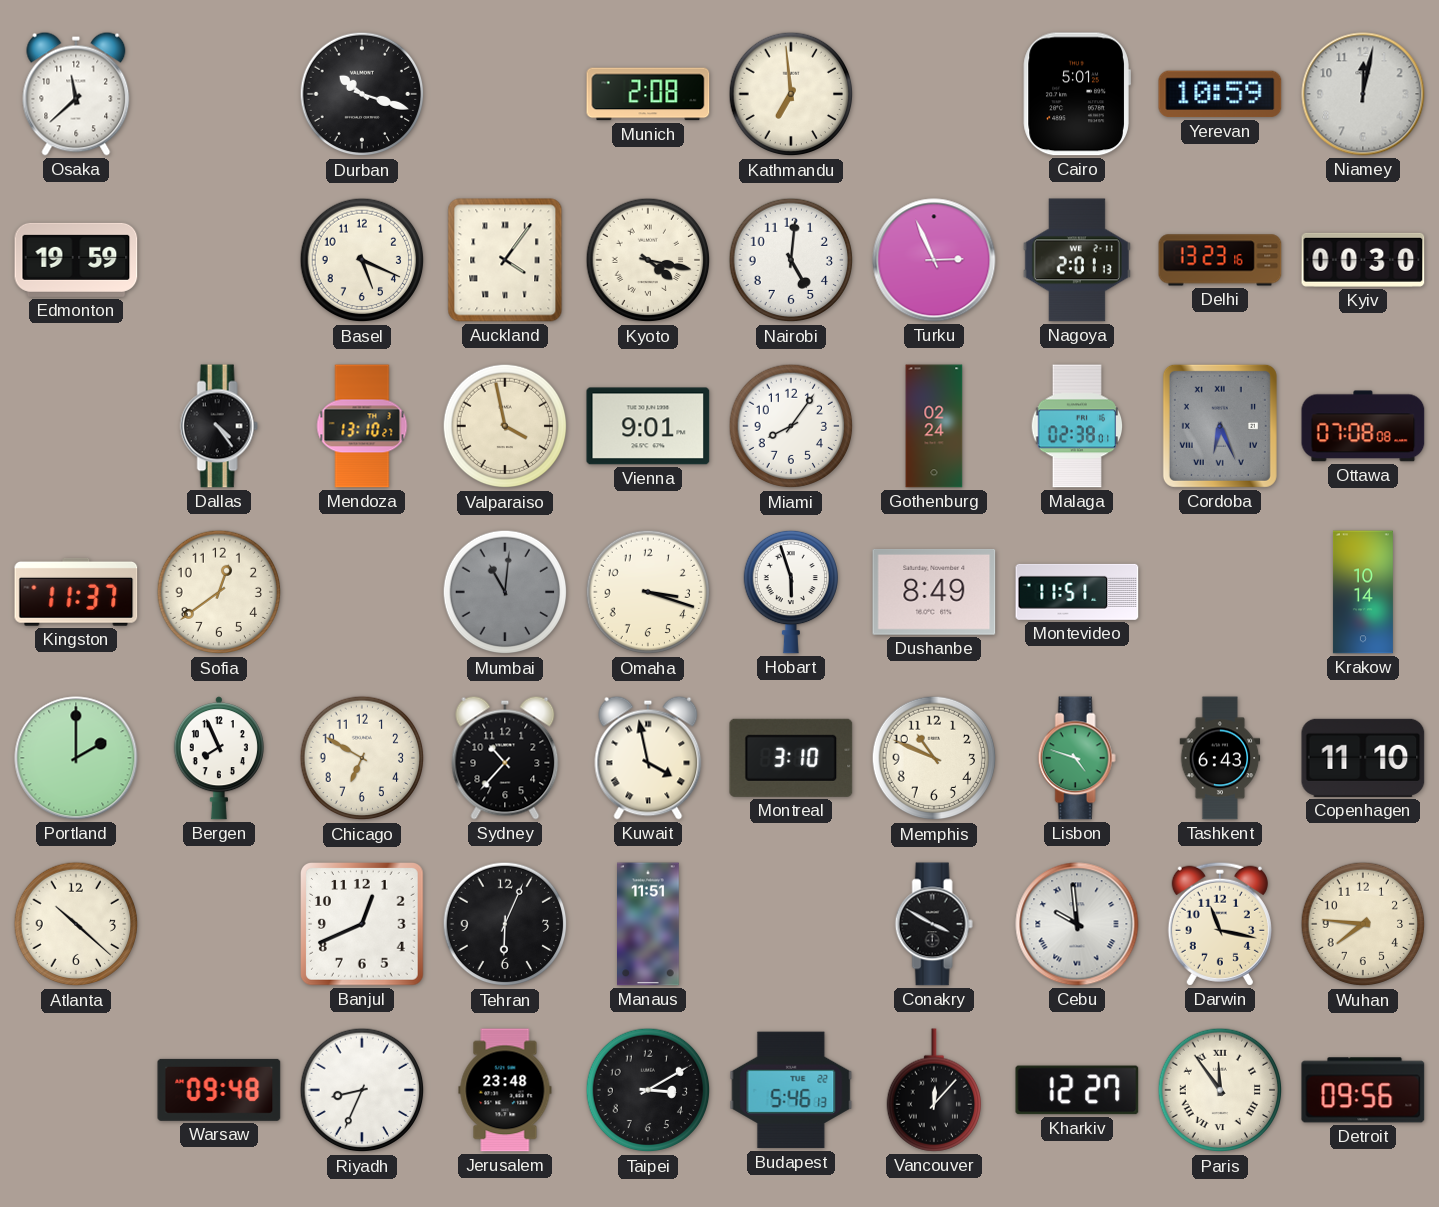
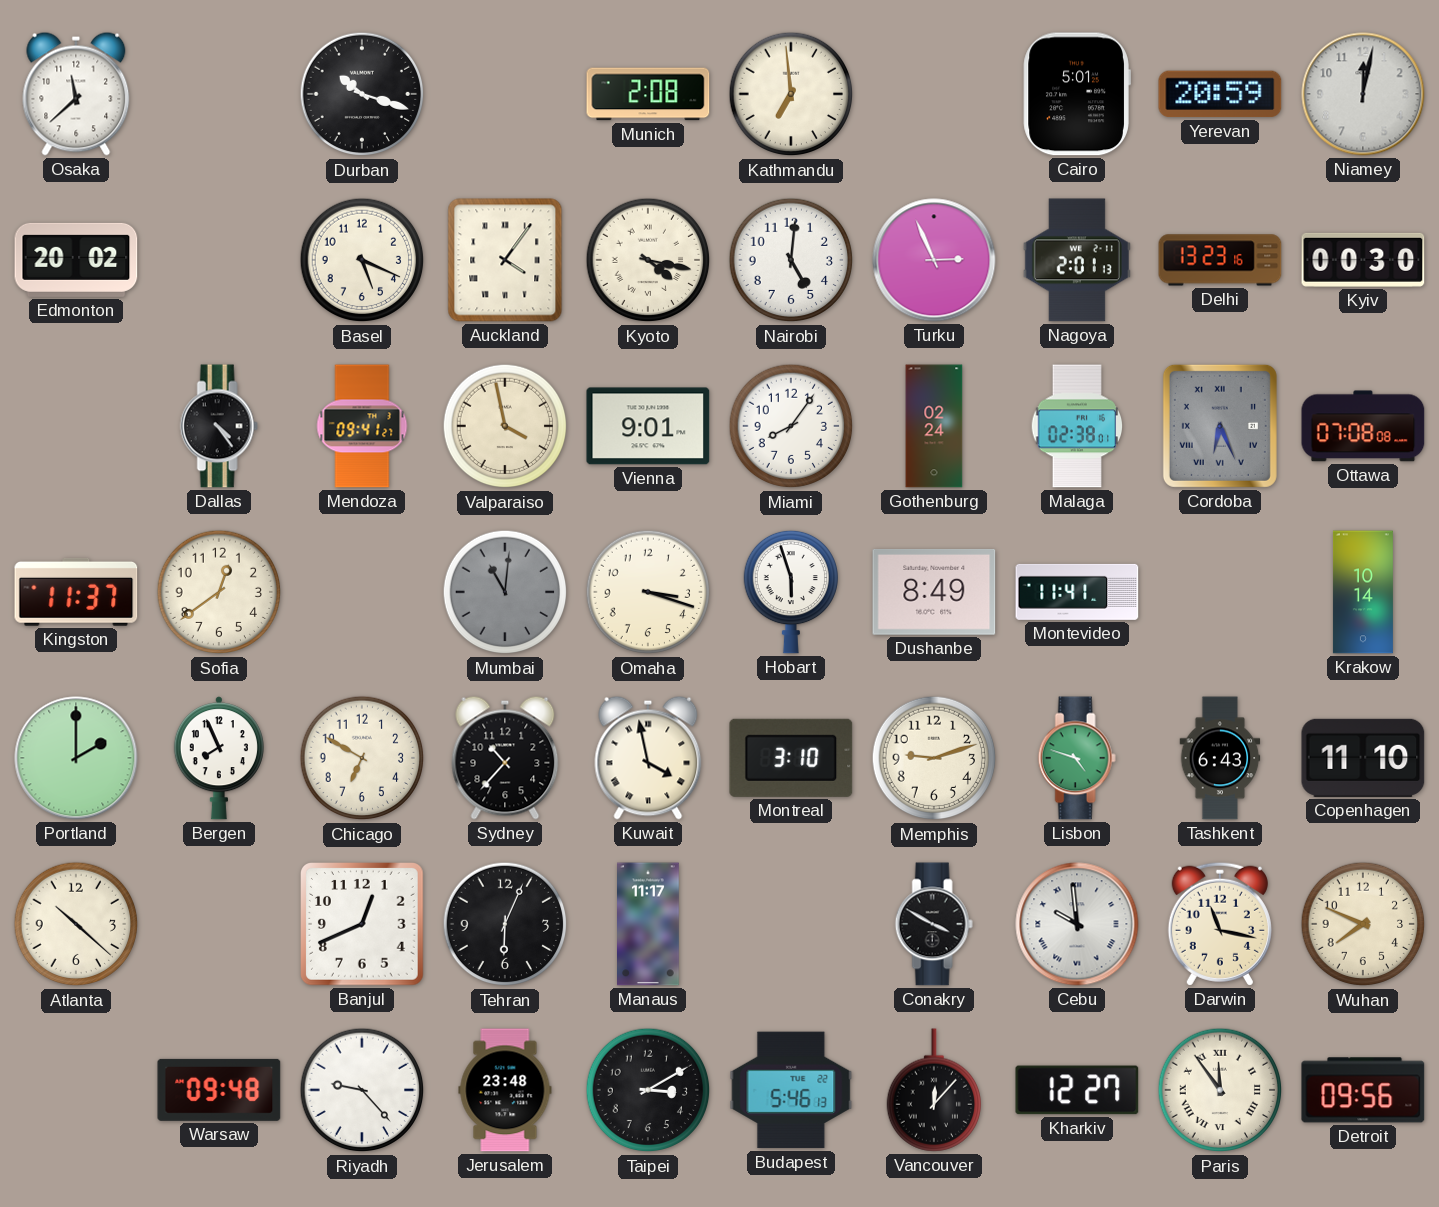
Yerevan: 10:59 -> 20:59 (1220, 94)
Edmonton: 19:59 -> 20:02 (76, 260)
Mendoza: 13:10 -> 09:41 (362, 426)
Montevideo: 11:51 -> 11:41 (1077, 592)
Memphis: 10:49 -> 9:12 (934, 758)
Manaus: 11:51 -> 11:17 (648, 924)
Wuhan: 7:46 -> 7:49 (1363, 924)
Riyadh: 8:34 -> 9:23 (362, 1090)
